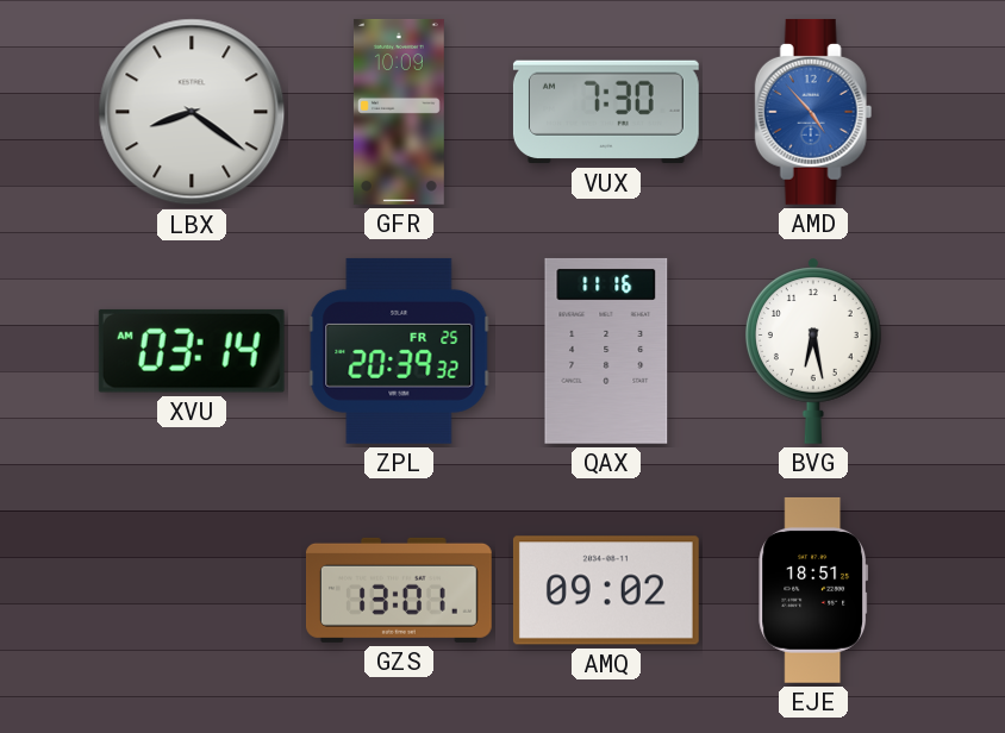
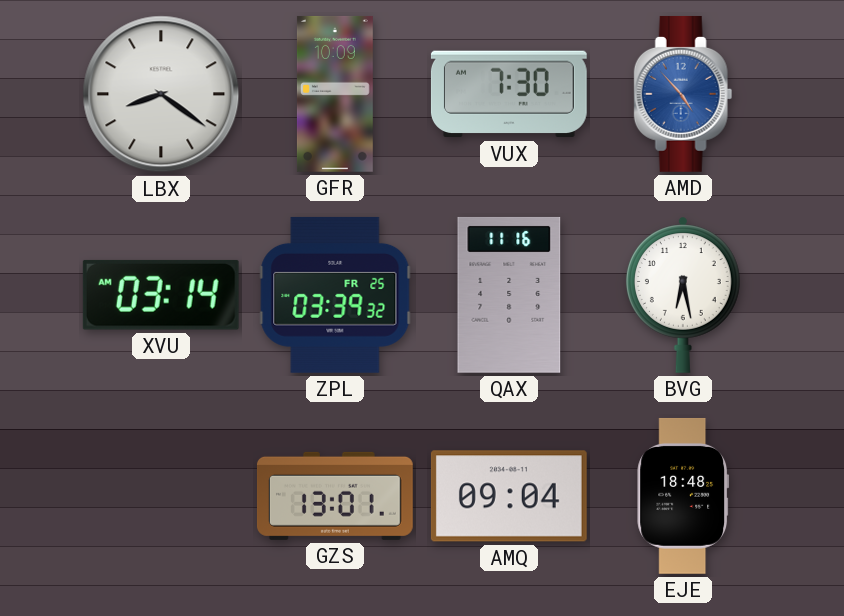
ZPL: 20:39 -> 03:39 (335, 295)
AMQ: 09:02 -> 09:04 (509, 496)
EJE: 18:51 -> 18:48 (683, 496)
